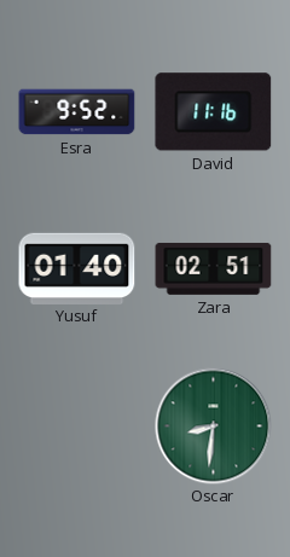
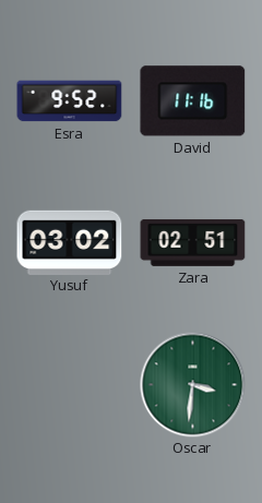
Yusuf: 01:40 -> 03:02 (70, 242)
Oscar: 8:31 -> 3:31 (193, 385)
